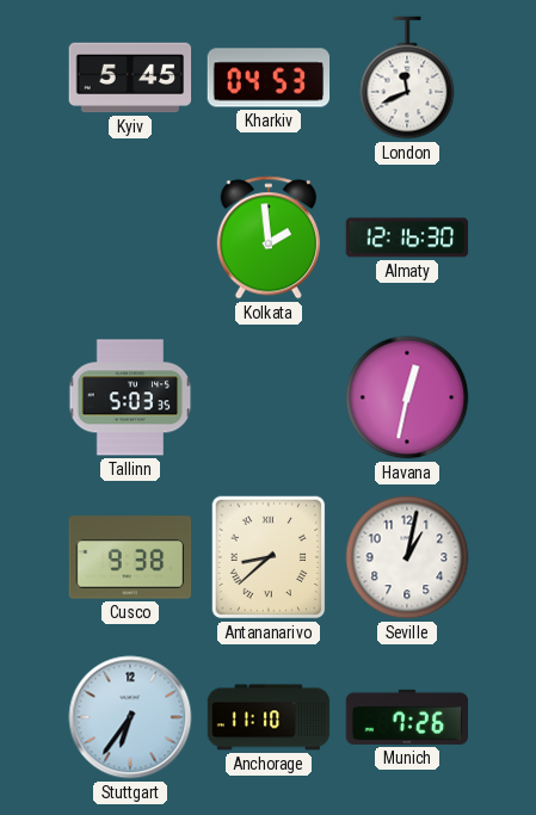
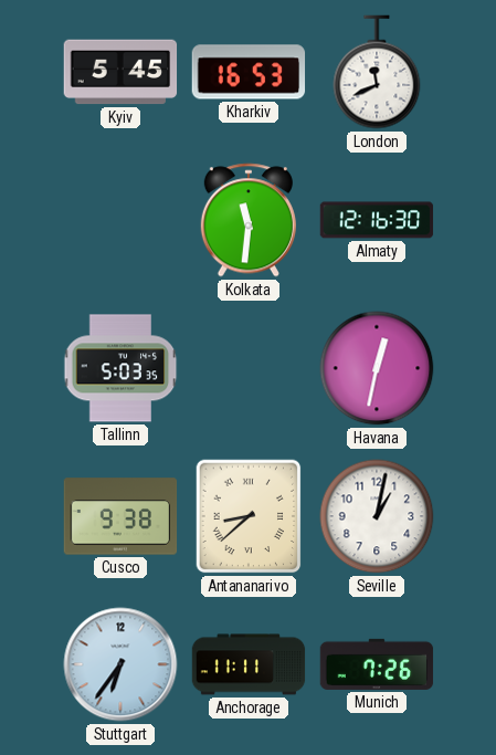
Kharkiv: 04:53 -> 16:53 (249, 72)
Kolkata: 1:59 -> 11:31 (249, 220)
Anchorage: 11:10 -> 11:11 (249, 664)
